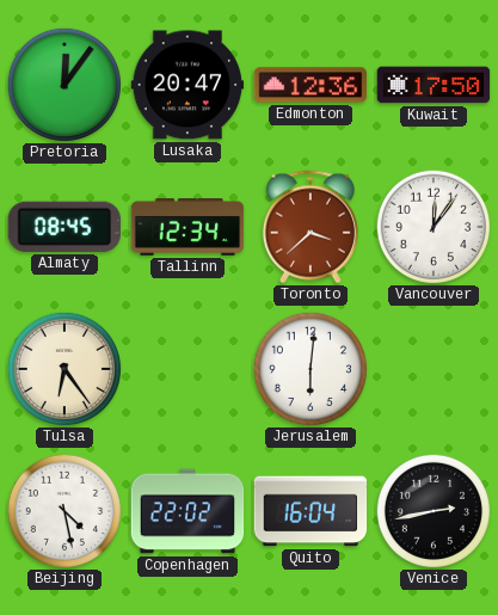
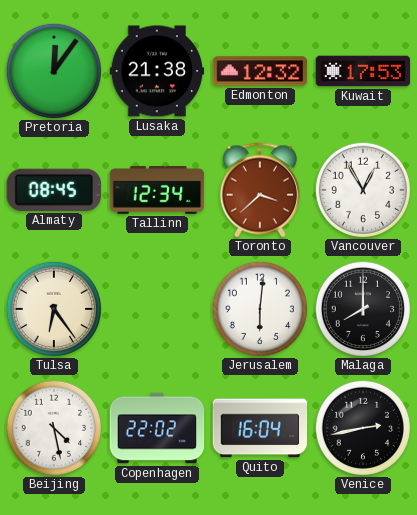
Lusaka: 20:47 -> 21:38 (157, 71)
Edmonton: 12:36 -> 12:32 (260, 71)
Kuwait: 17:50 -> 17:53 (363, 71)
Vancouver: 12:06 -> 12:55 (363, 190)
Malaga: none -> 8:00 (363, 309)
